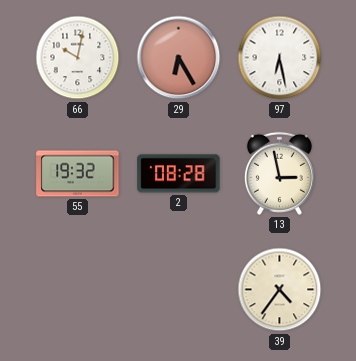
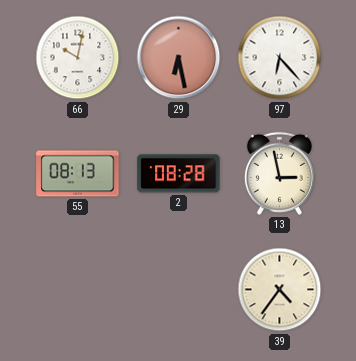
29: 6:25 -> 6:28 (179, 58)
97: 6:28 -> 6:23 (280, 58)
55: 19:32 -> 08:13 (78, 174)
